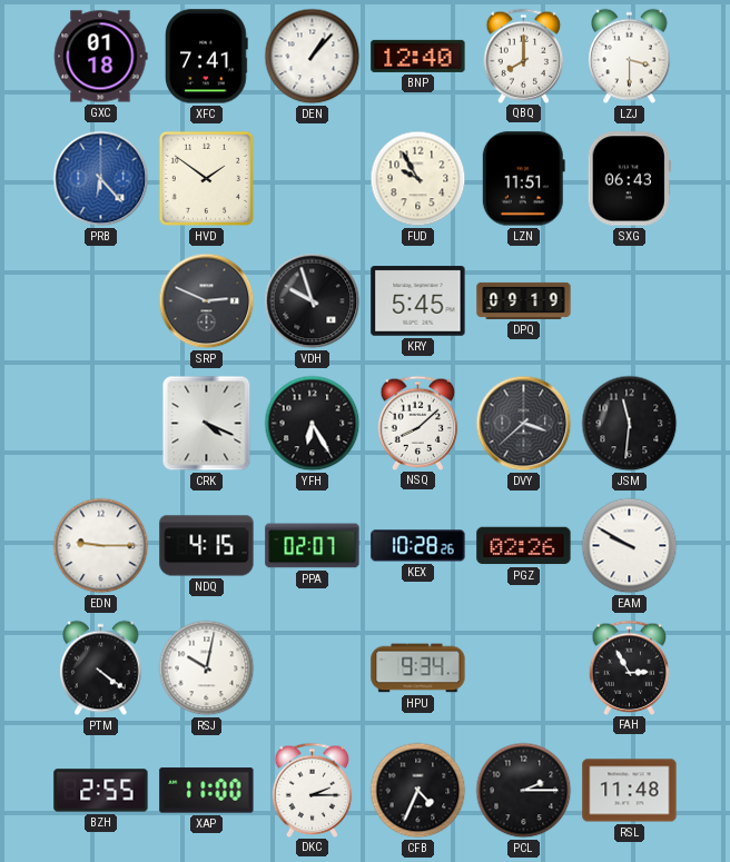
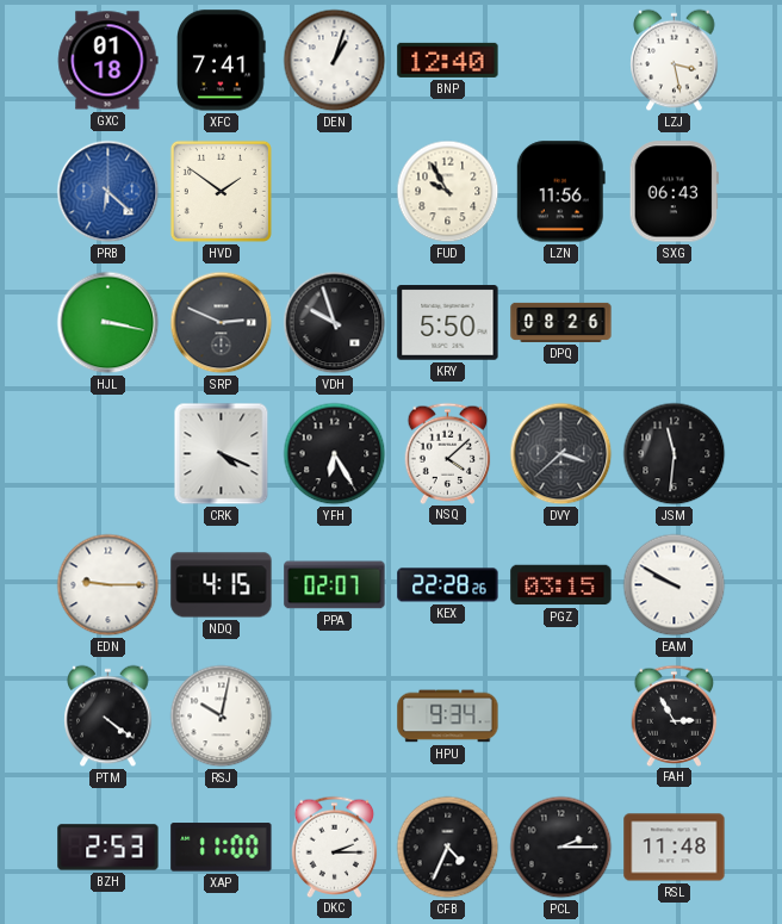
DEN: 1:07 -> 1:03 (335, 61)
QBQ: 8:00 -> none (524, 56)
LZJ: 3:30 -> 3:28 (675, 61)
PRB: 6:23 -> 6:22 (108, 192)
LZN: 11:51 -> 11:56 (560, 192)
HJL: none -> 3:17 (108, 323)
KRY: 5:45 -> 5:50 (448, 323)
DPQ: 09:19 -> 08:26 (561, 322)
NSQ: 8:08 -> 4:08 (448, 453)
KEX: 10:28 -> 22:28 (448, 585)
PGZ: 02:26 -> 03:15 (561, 585)
BZH: 2:55 -> 2:53 (108, 848)
